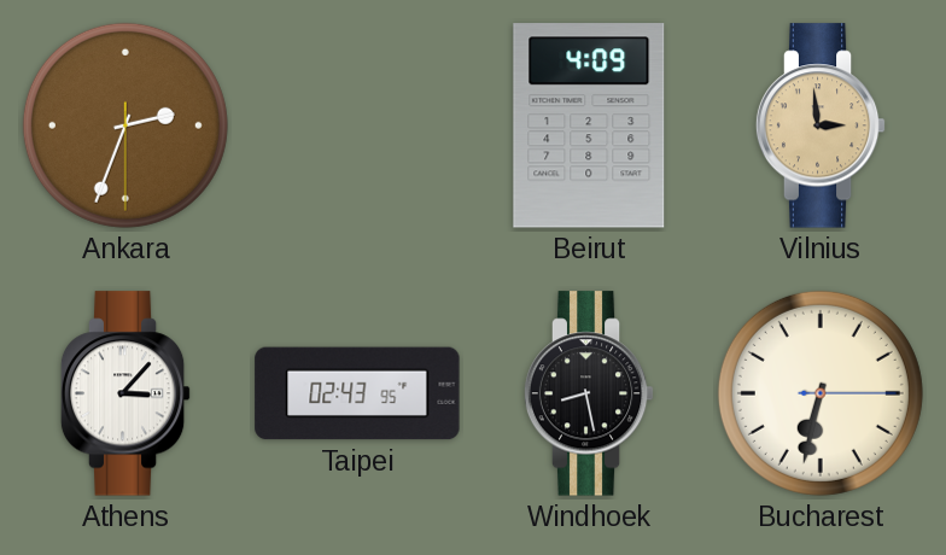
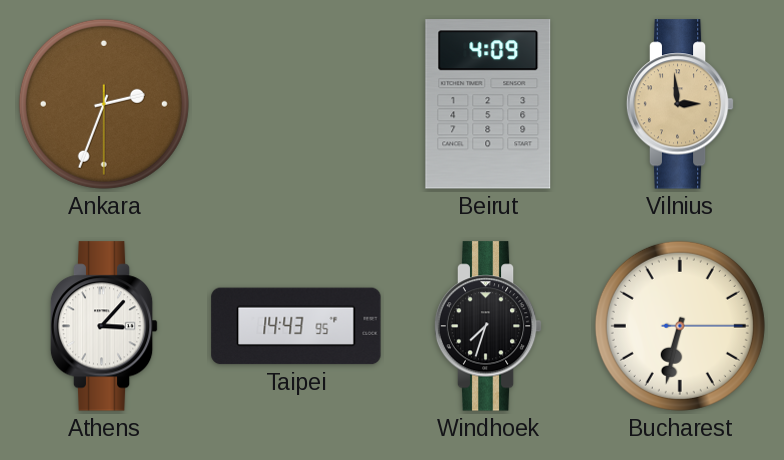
Taipei: 02:43 -> 14:43 (296, 326)
Windhoek: 8:28 -> 7:33 (488, 326)
